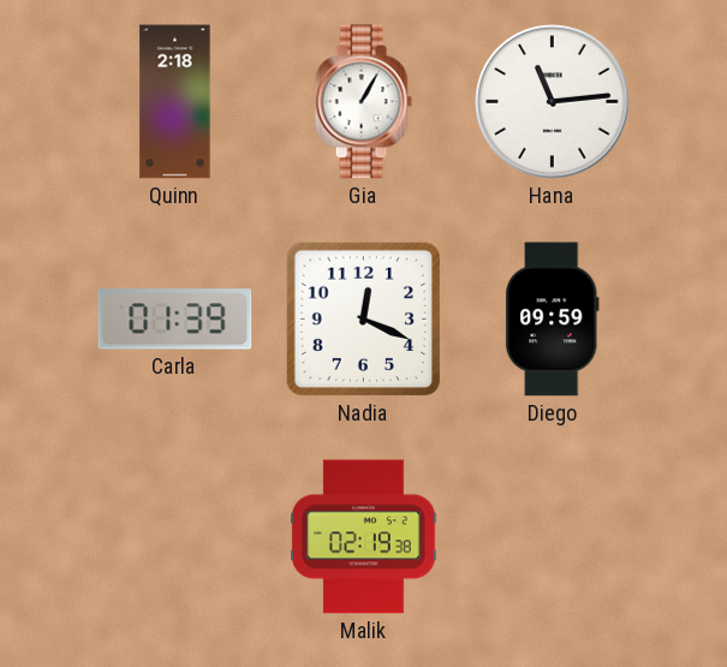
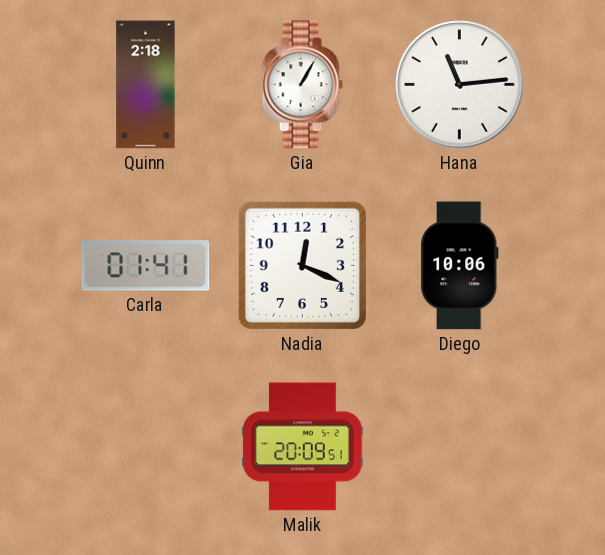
Carla: 01:39 -> 01:41 (146, 266)
Diego: 09:59 -> 10:06 (459, 266)
Malik: 02:19 -> 20:09 (303, 447)
